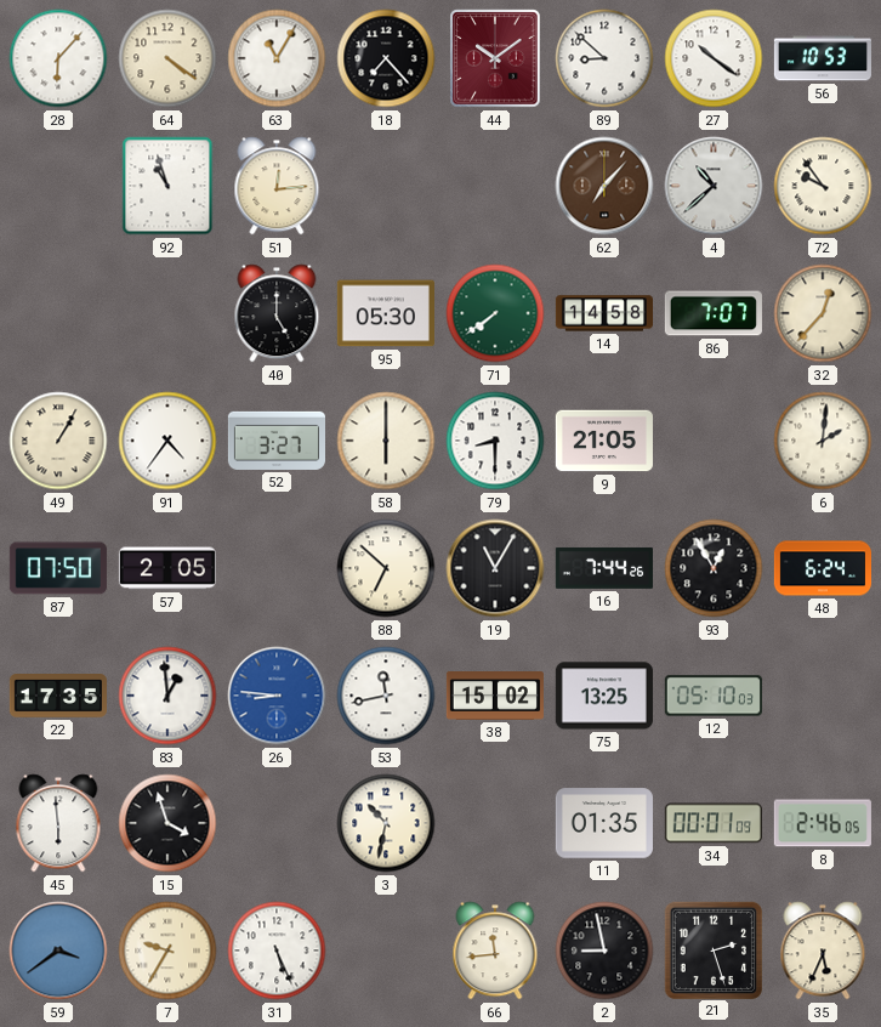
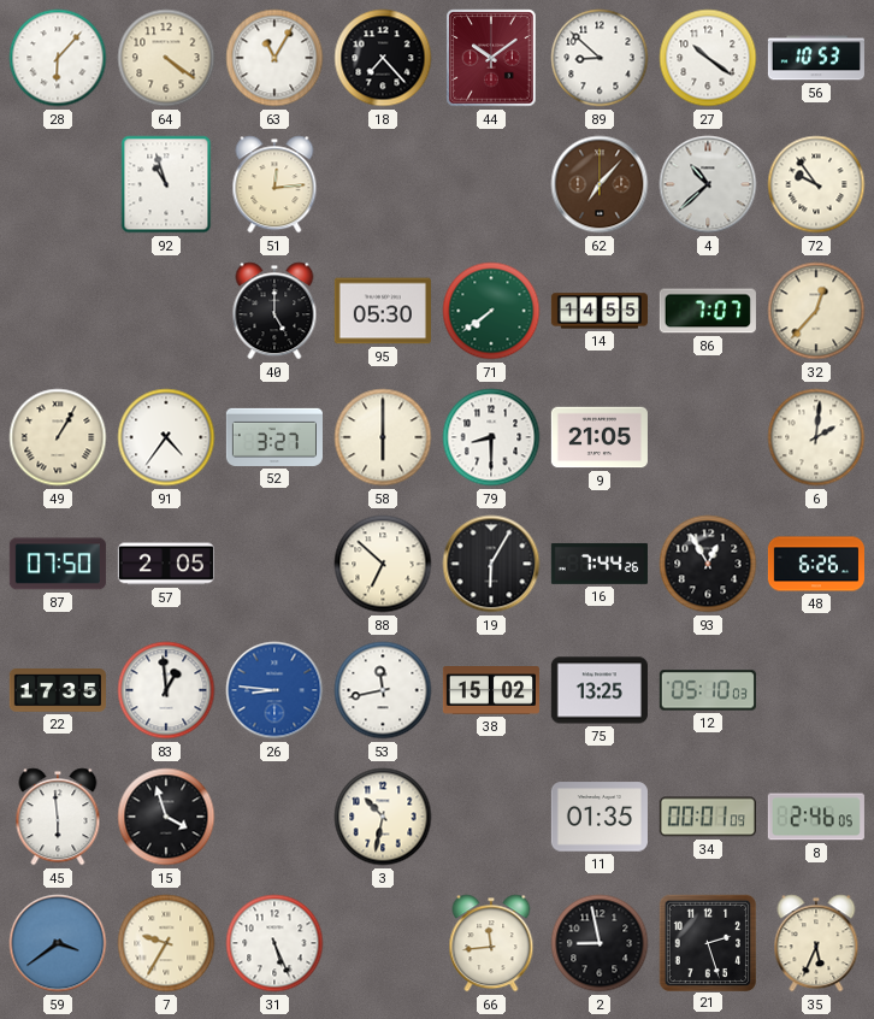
14: 14:58 -> 14:55 (598, 311)
19: 11:05 -> 6:05 (491, 564)
48: 6:24 -> 6:26 (815, 564)
